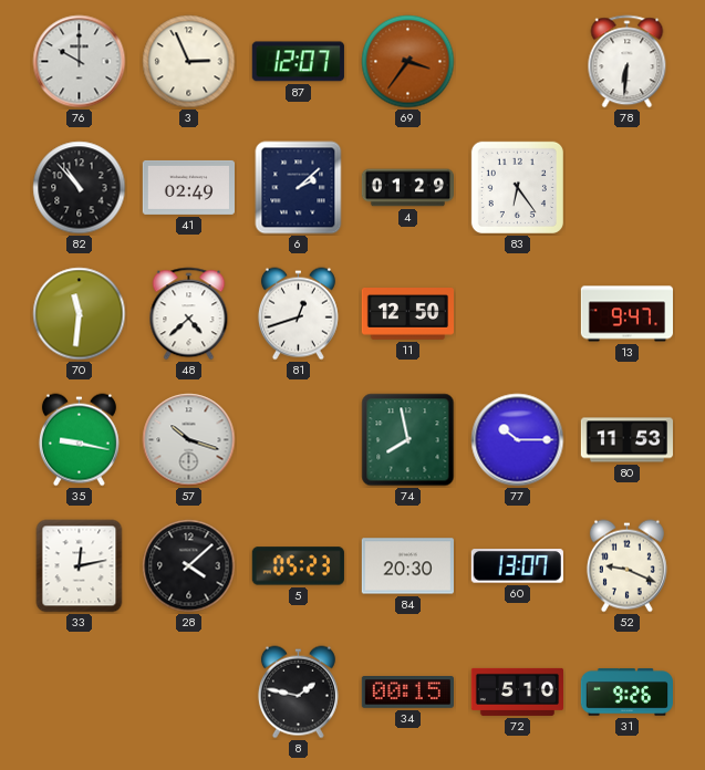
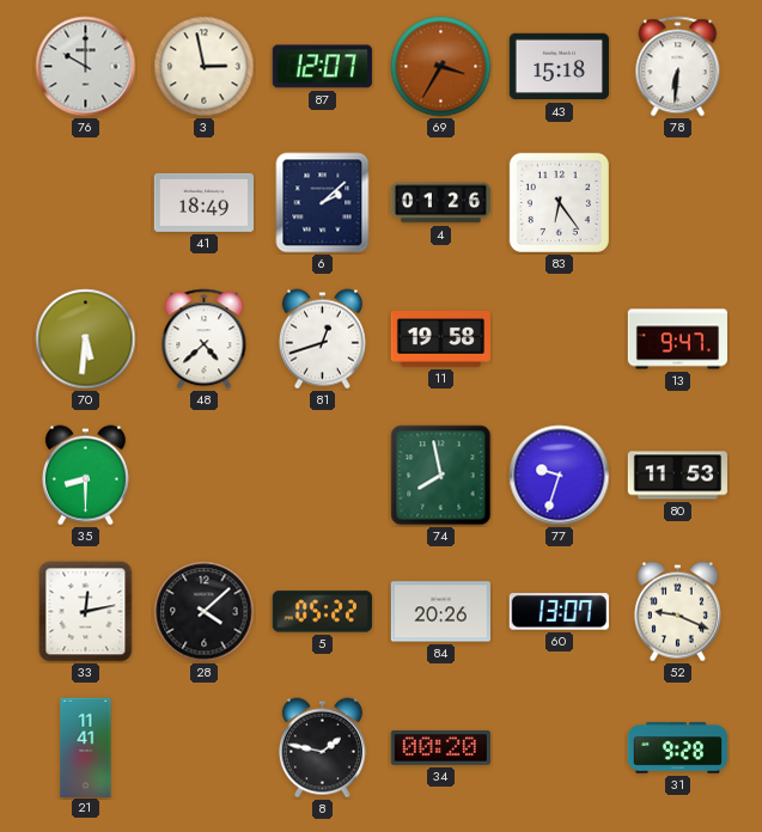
3: 2:56 -> 2:58 (205, 67)
69: 3:36 -> 3:35 (441, 67)
43: none -> 15:18 (559, 67)
82: 10:53 -> none (80, 188)
41: 02:49 -> 18:49 (203, 202)
4: 01:29 -> 01:26 (440, 203)
70: 11:31 -> 5:31 (86, 339)
11: 12:50 -> 19:58 (440, 339)
35: 9:17 -> 8:30 (85, 476)
57: 10:18 -> none (189, 440)
77: 10:15 -> 9:33 (560, 476)
5: 05:23 -> 05:22 (322, 612)
84: 20:30 -> 20:26 (440, 612)
21: none -> 11:41 (86, 747)
34: 00:15 -> 00:20 (440, 748)
72: 5:10 -> none (517, 691)
31: 9:26 -> 9:28 (677, 748)
